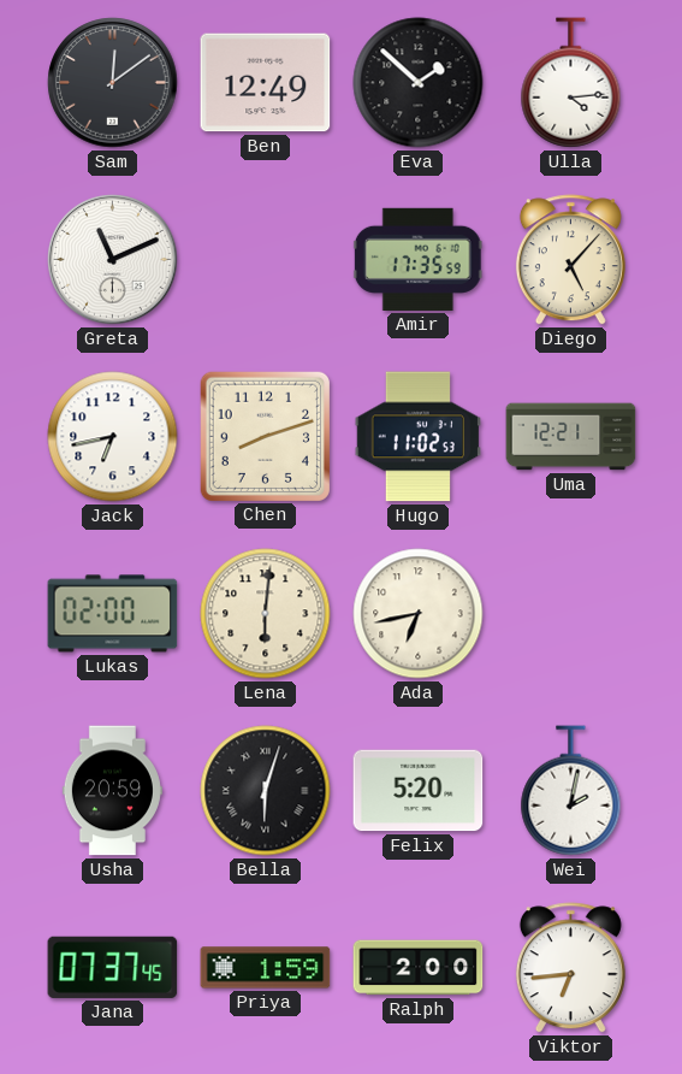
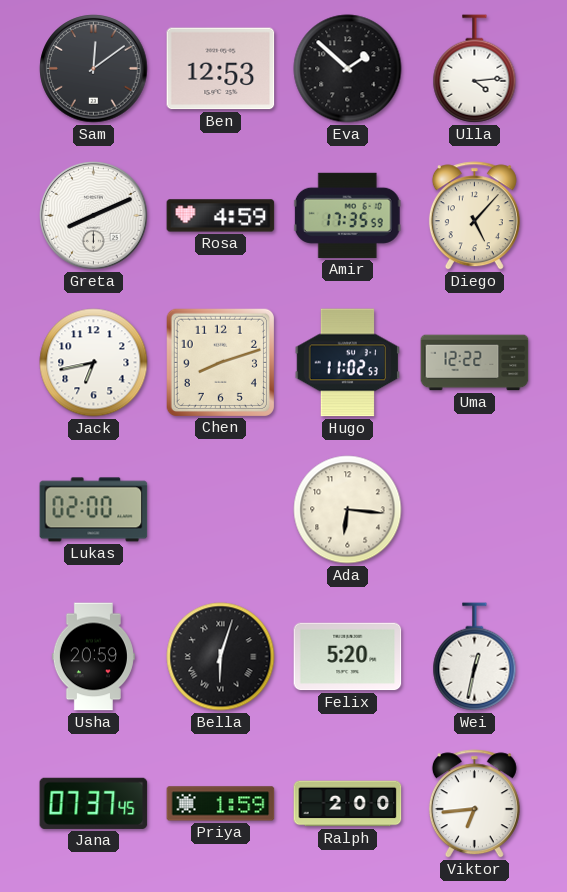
Ben: 12:49 -> 12:53 (221, 69)
Greta: 11:11 -> 8:11 (94, 216)
Rosa: none -> 4:59 (221, 216)
Uma: 12:21 -> 12:22 (475, 363)
Lena: 6:01 -> none (266, 614)
Ada: 6:43 -> 6:16 (348, 510)
Wei: 2:02 -> 12:32 (475, 657)
